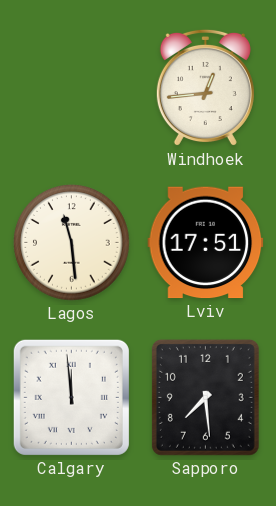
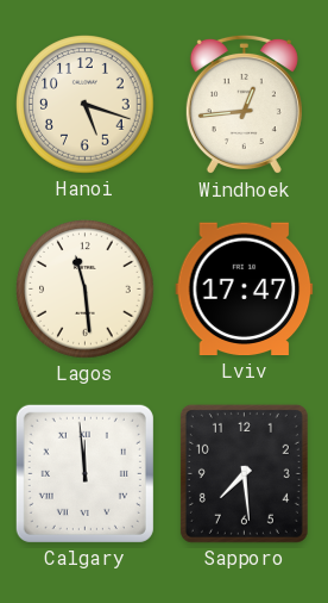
Hanoi: none -> 5:18 (86, 105)
Lviv: 17:51 -> 17:47 (245, 290)
